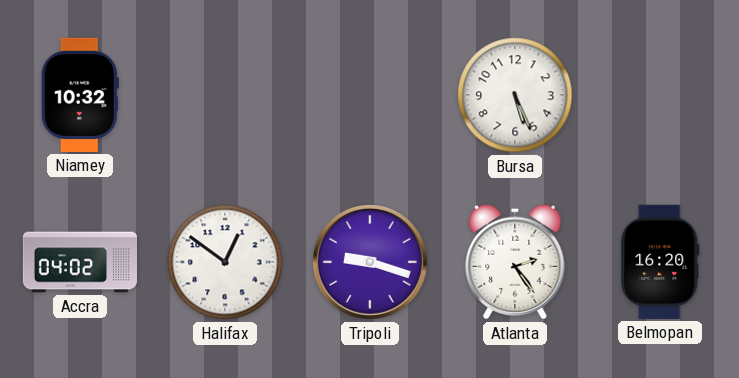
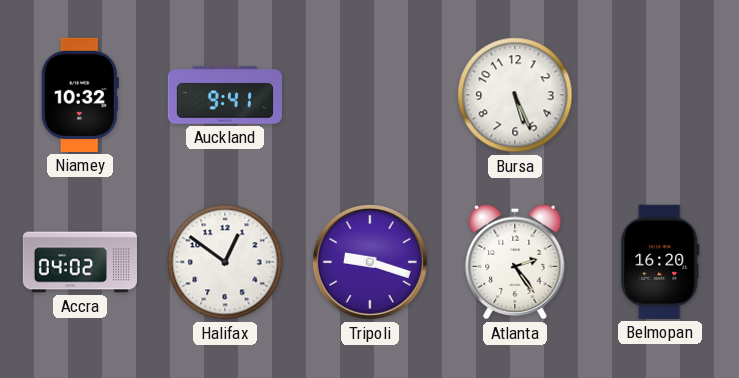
Auckland: none -> 9:41 (225, 95)
